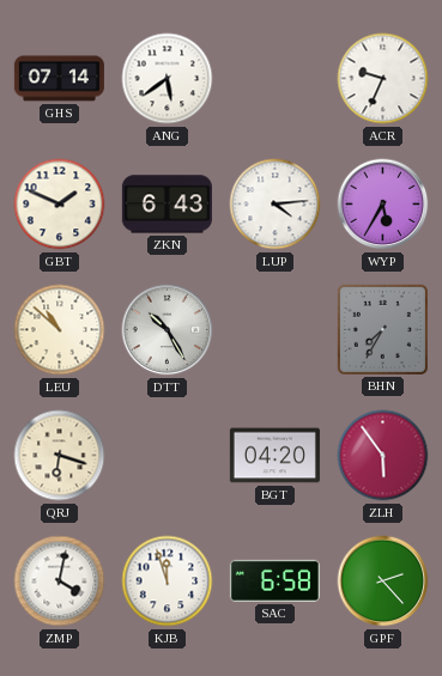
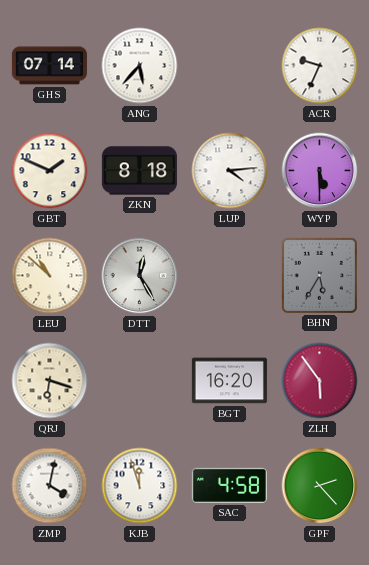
ANG: 5:39 -> 5:37 (140, 66)
ZKN: 6:43 -> 8:18 (139, 171)
WYP: 5:35 -> 5:30 (320, 171)
DTT: 10:25 -> 12:25 (140, 276)
BHN: 7:35 -> 5:35 (319, 275)
BGT: 04:20 -> 16:20 (229, 381)
SAC: 6:58 -> 4:58 (229, 485)
